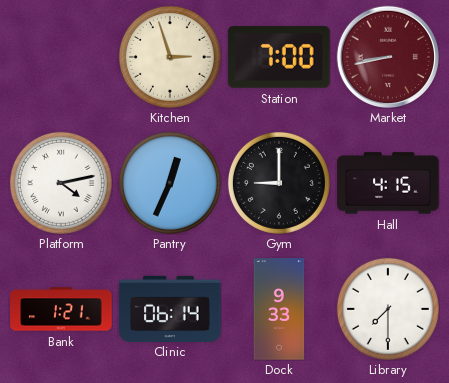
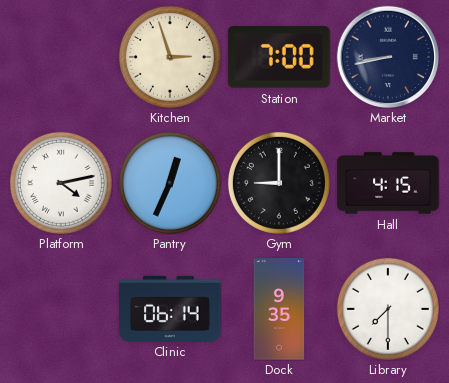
Market dial: burgundy -> navy (387, 56)
Bank: 1:21 -> none (61, 309)
Dock: 9:33 -> 9:35 (279, 309)
